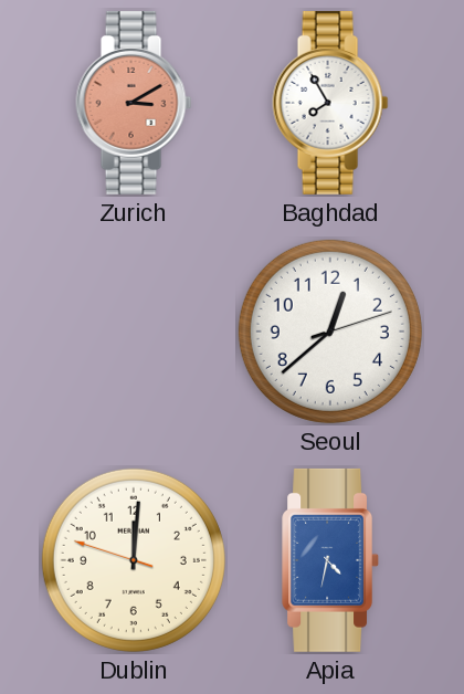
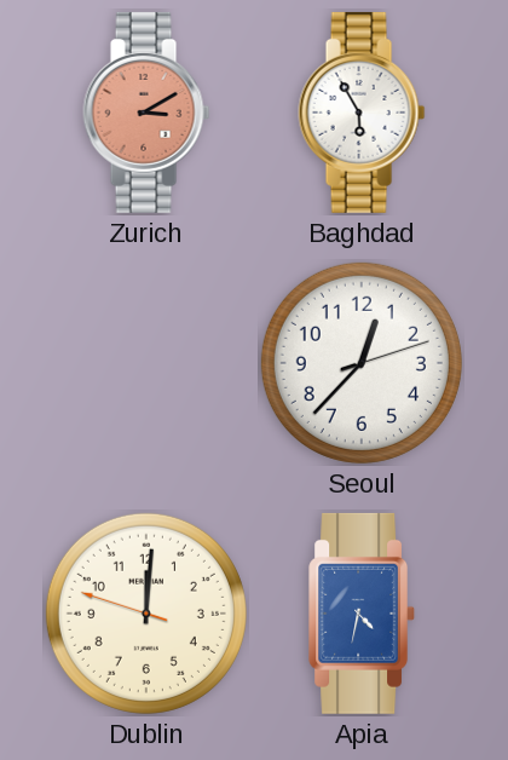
Baghdad: 7:55 -> 5:55 (362, 113)
Seoul: 12:38 -> 12:37 (362, 363)
